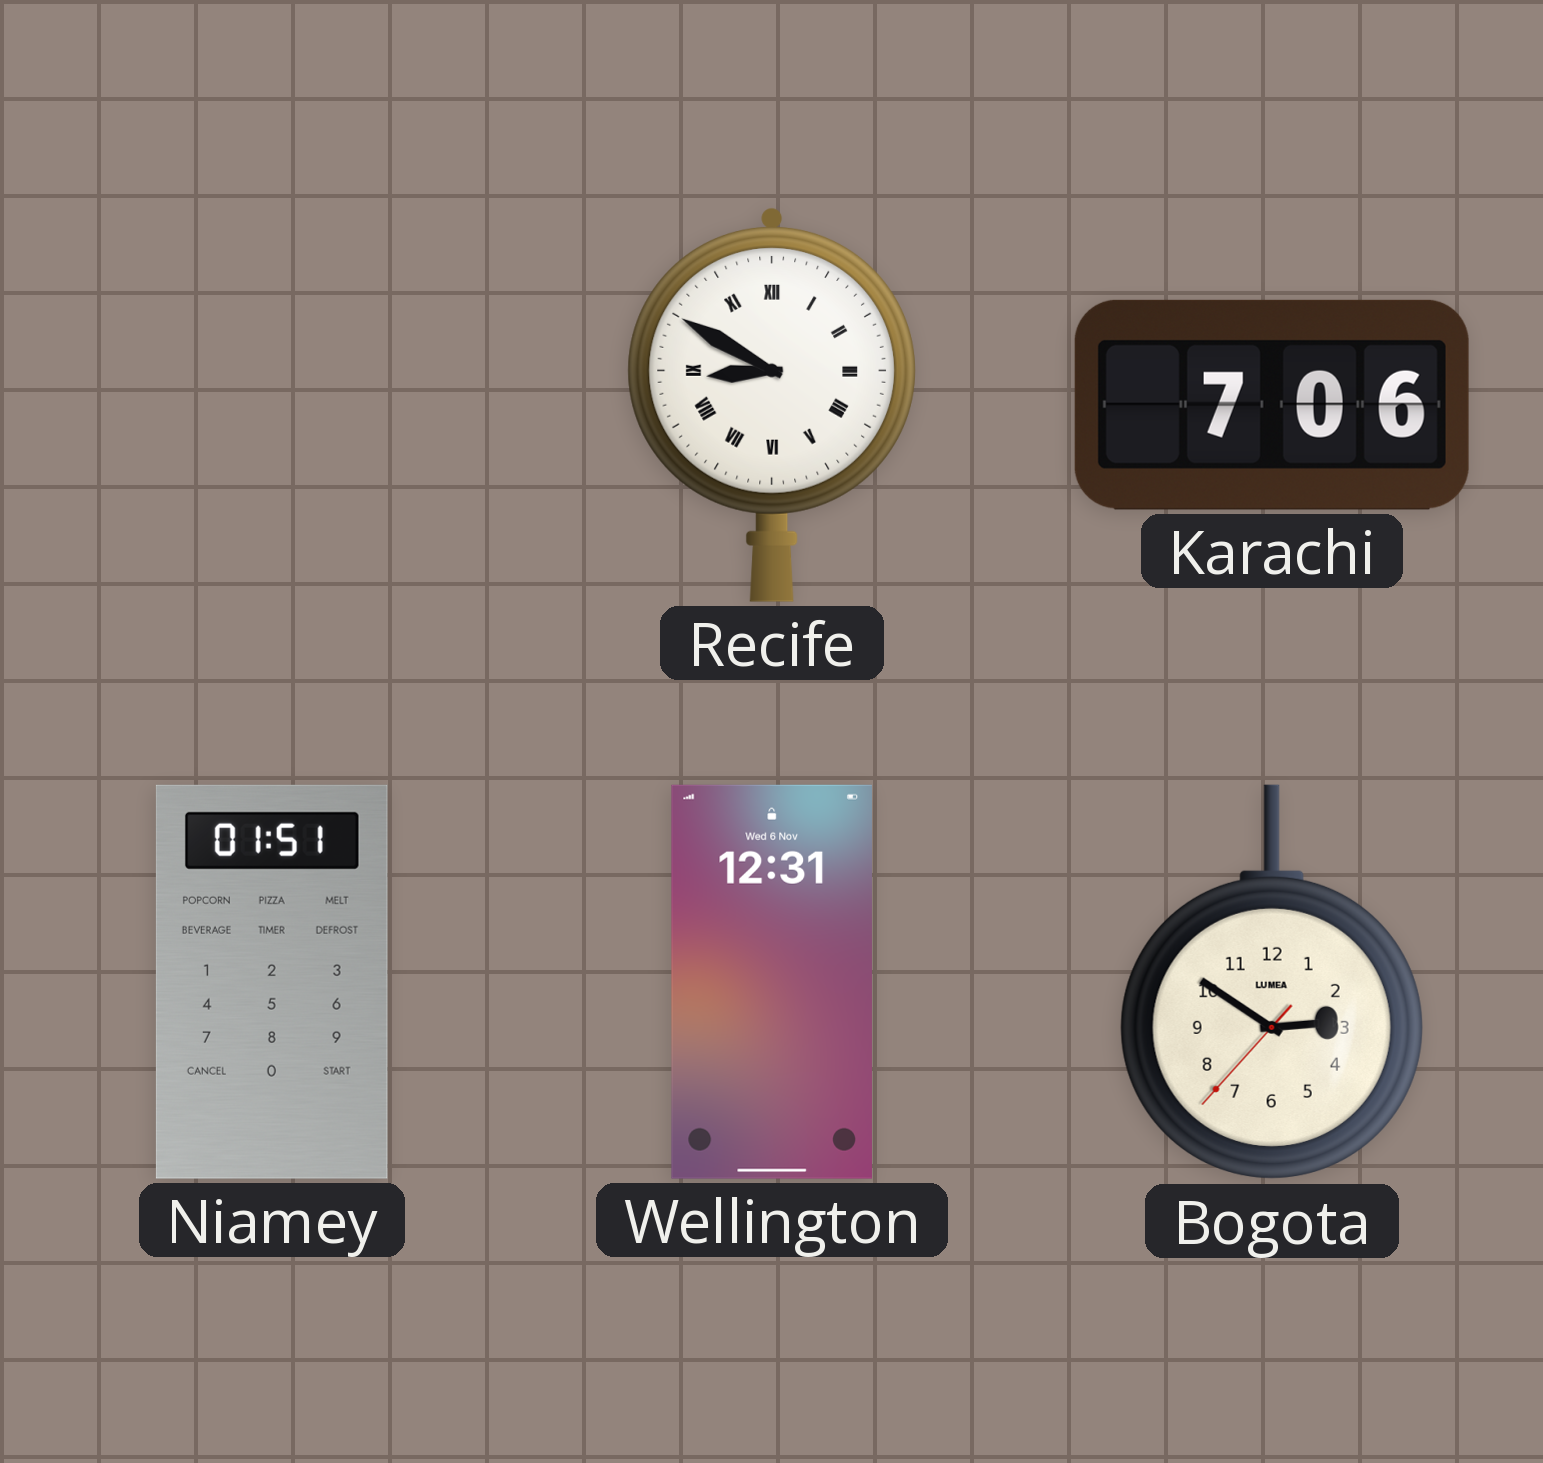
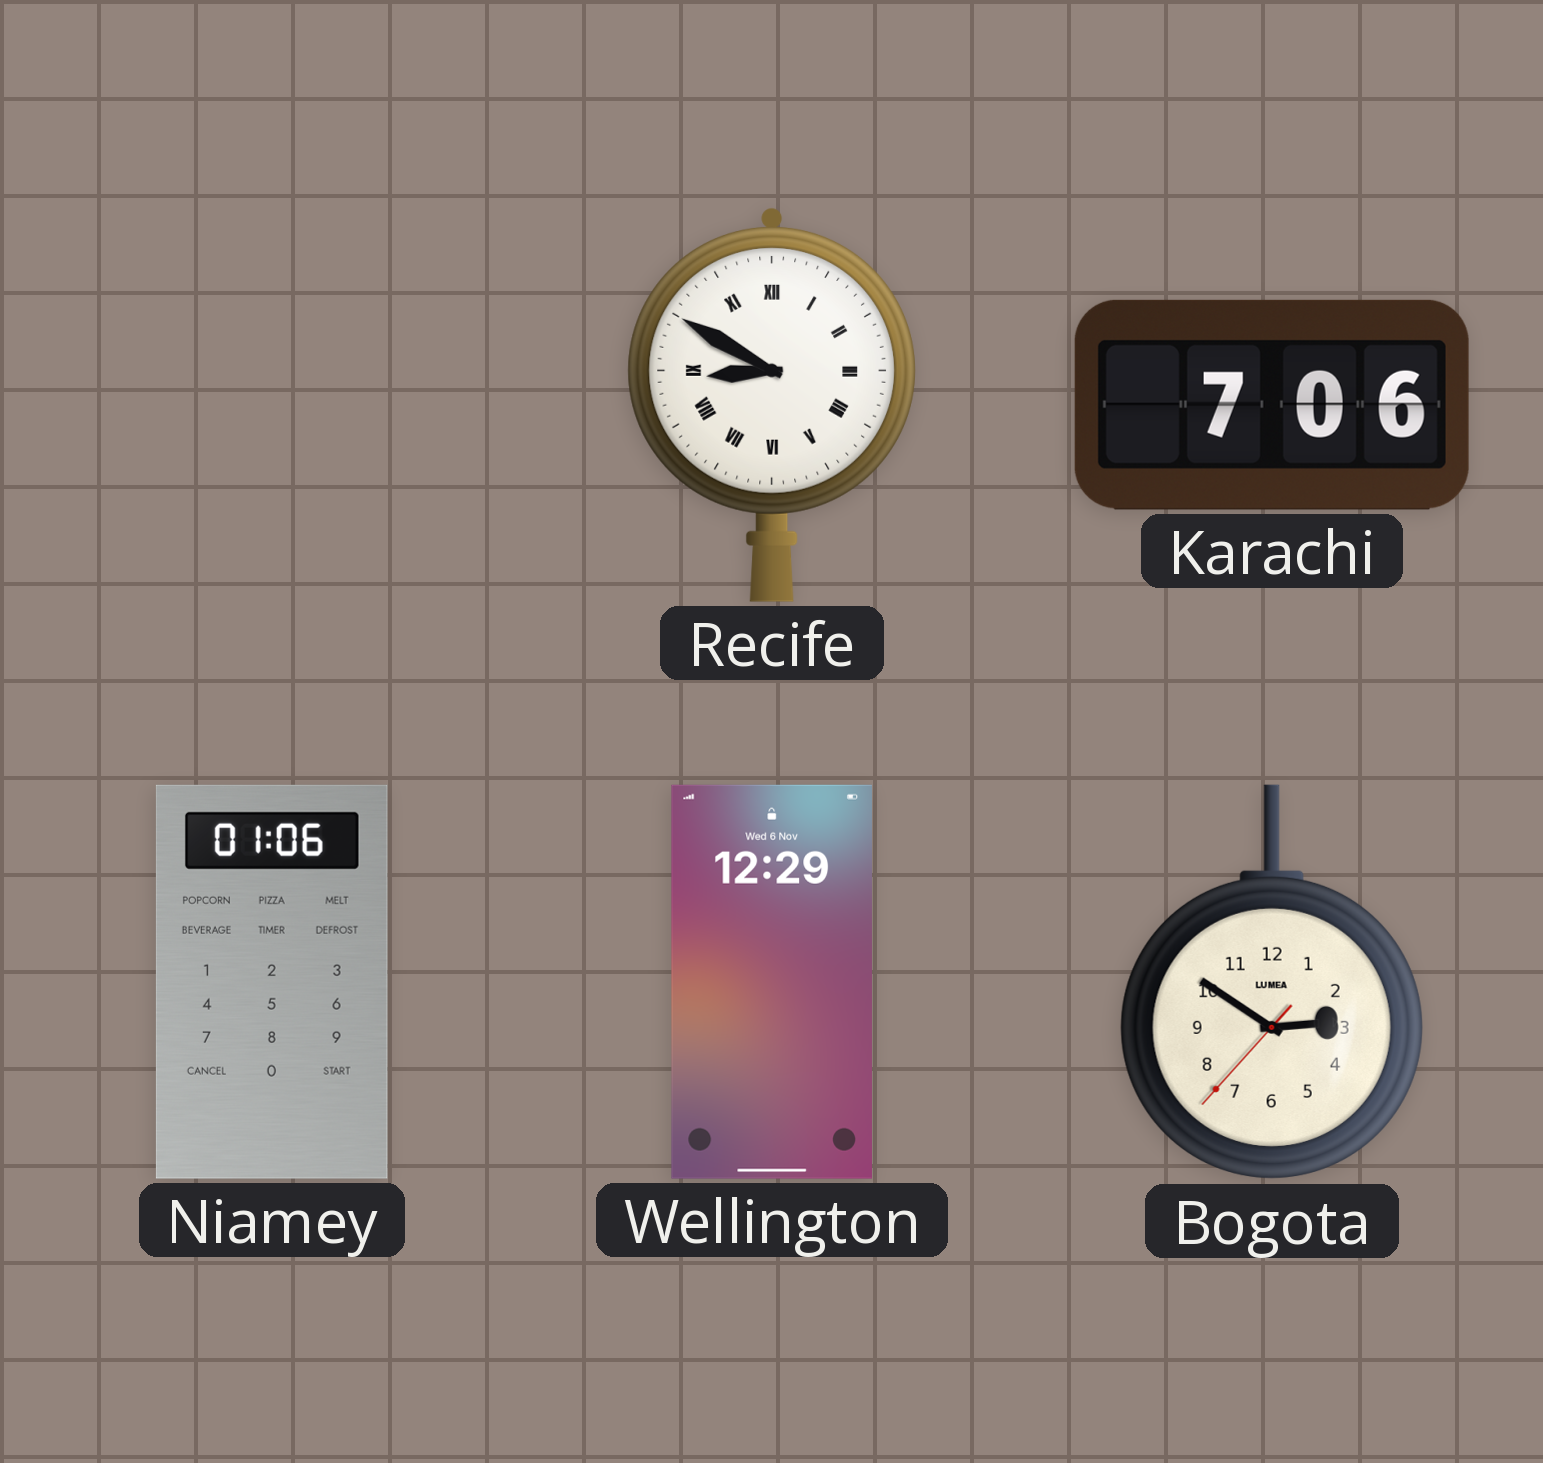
Niamey: 01:51 -> 01:06 (272, 982)
Wellington: 12:31 -> 12:29 (772, 982)
